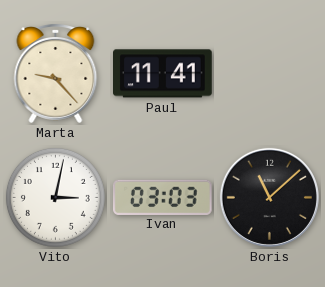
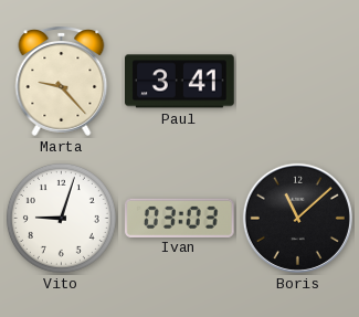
Paul: 11:41 -> 3:41 (180, 82)
Vito: 3:02 -> 9:03 (61, 218)
